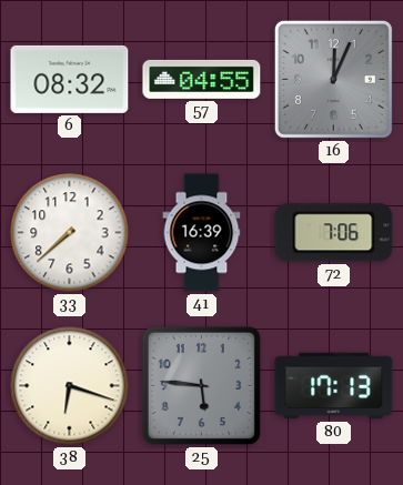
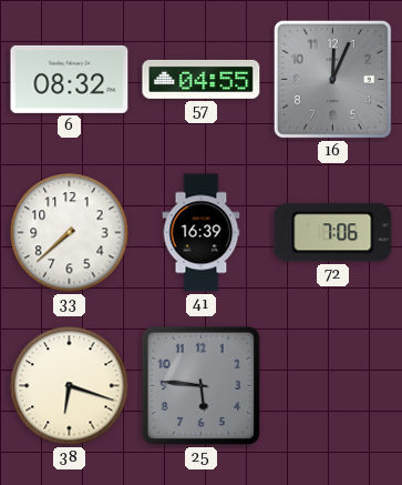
80: 17:13 -> none (334, 386)
